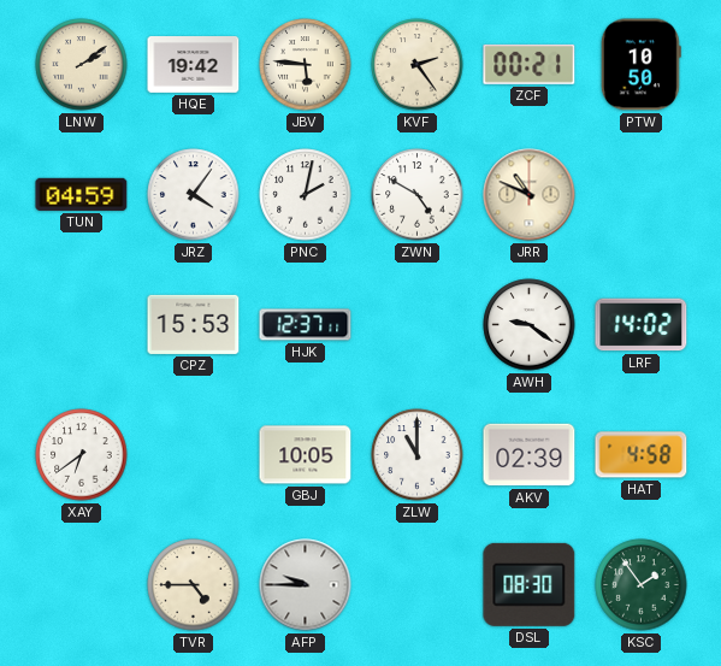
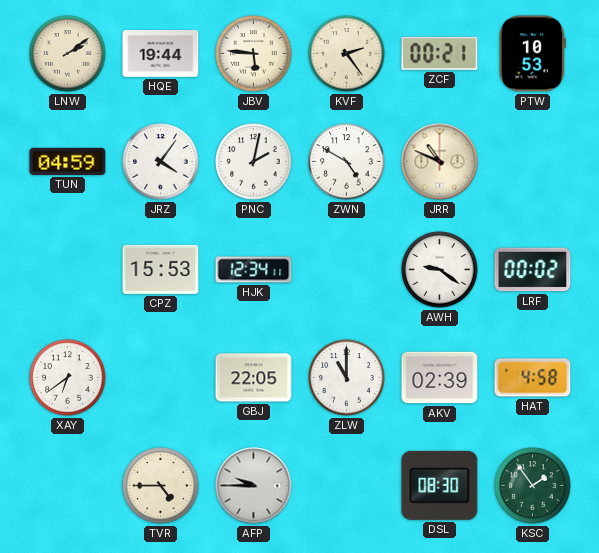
HQE: 19:42 -> 19:44 (161, 54)
PTW: 10:50 -> 10:53 (532, 54)
HJK: 12:37 -> 12:34 (254, 270)
LRF: 14:02 -> 00:02 (533, 270)
GBJ: 10:05 -> 22:05 (254, 378)
